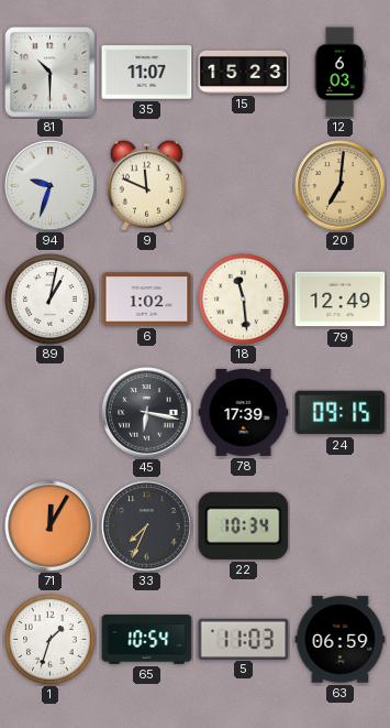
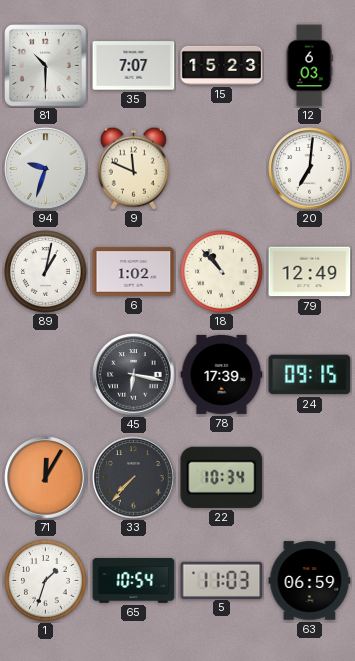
35: 11:07 -> 7:07 (134, 66)
20 dial: champagne -> white (310, 169)
18: 11:29 -> 10:53 (222, 272)
33: 7:34 -> 7:37 (134, 478)
